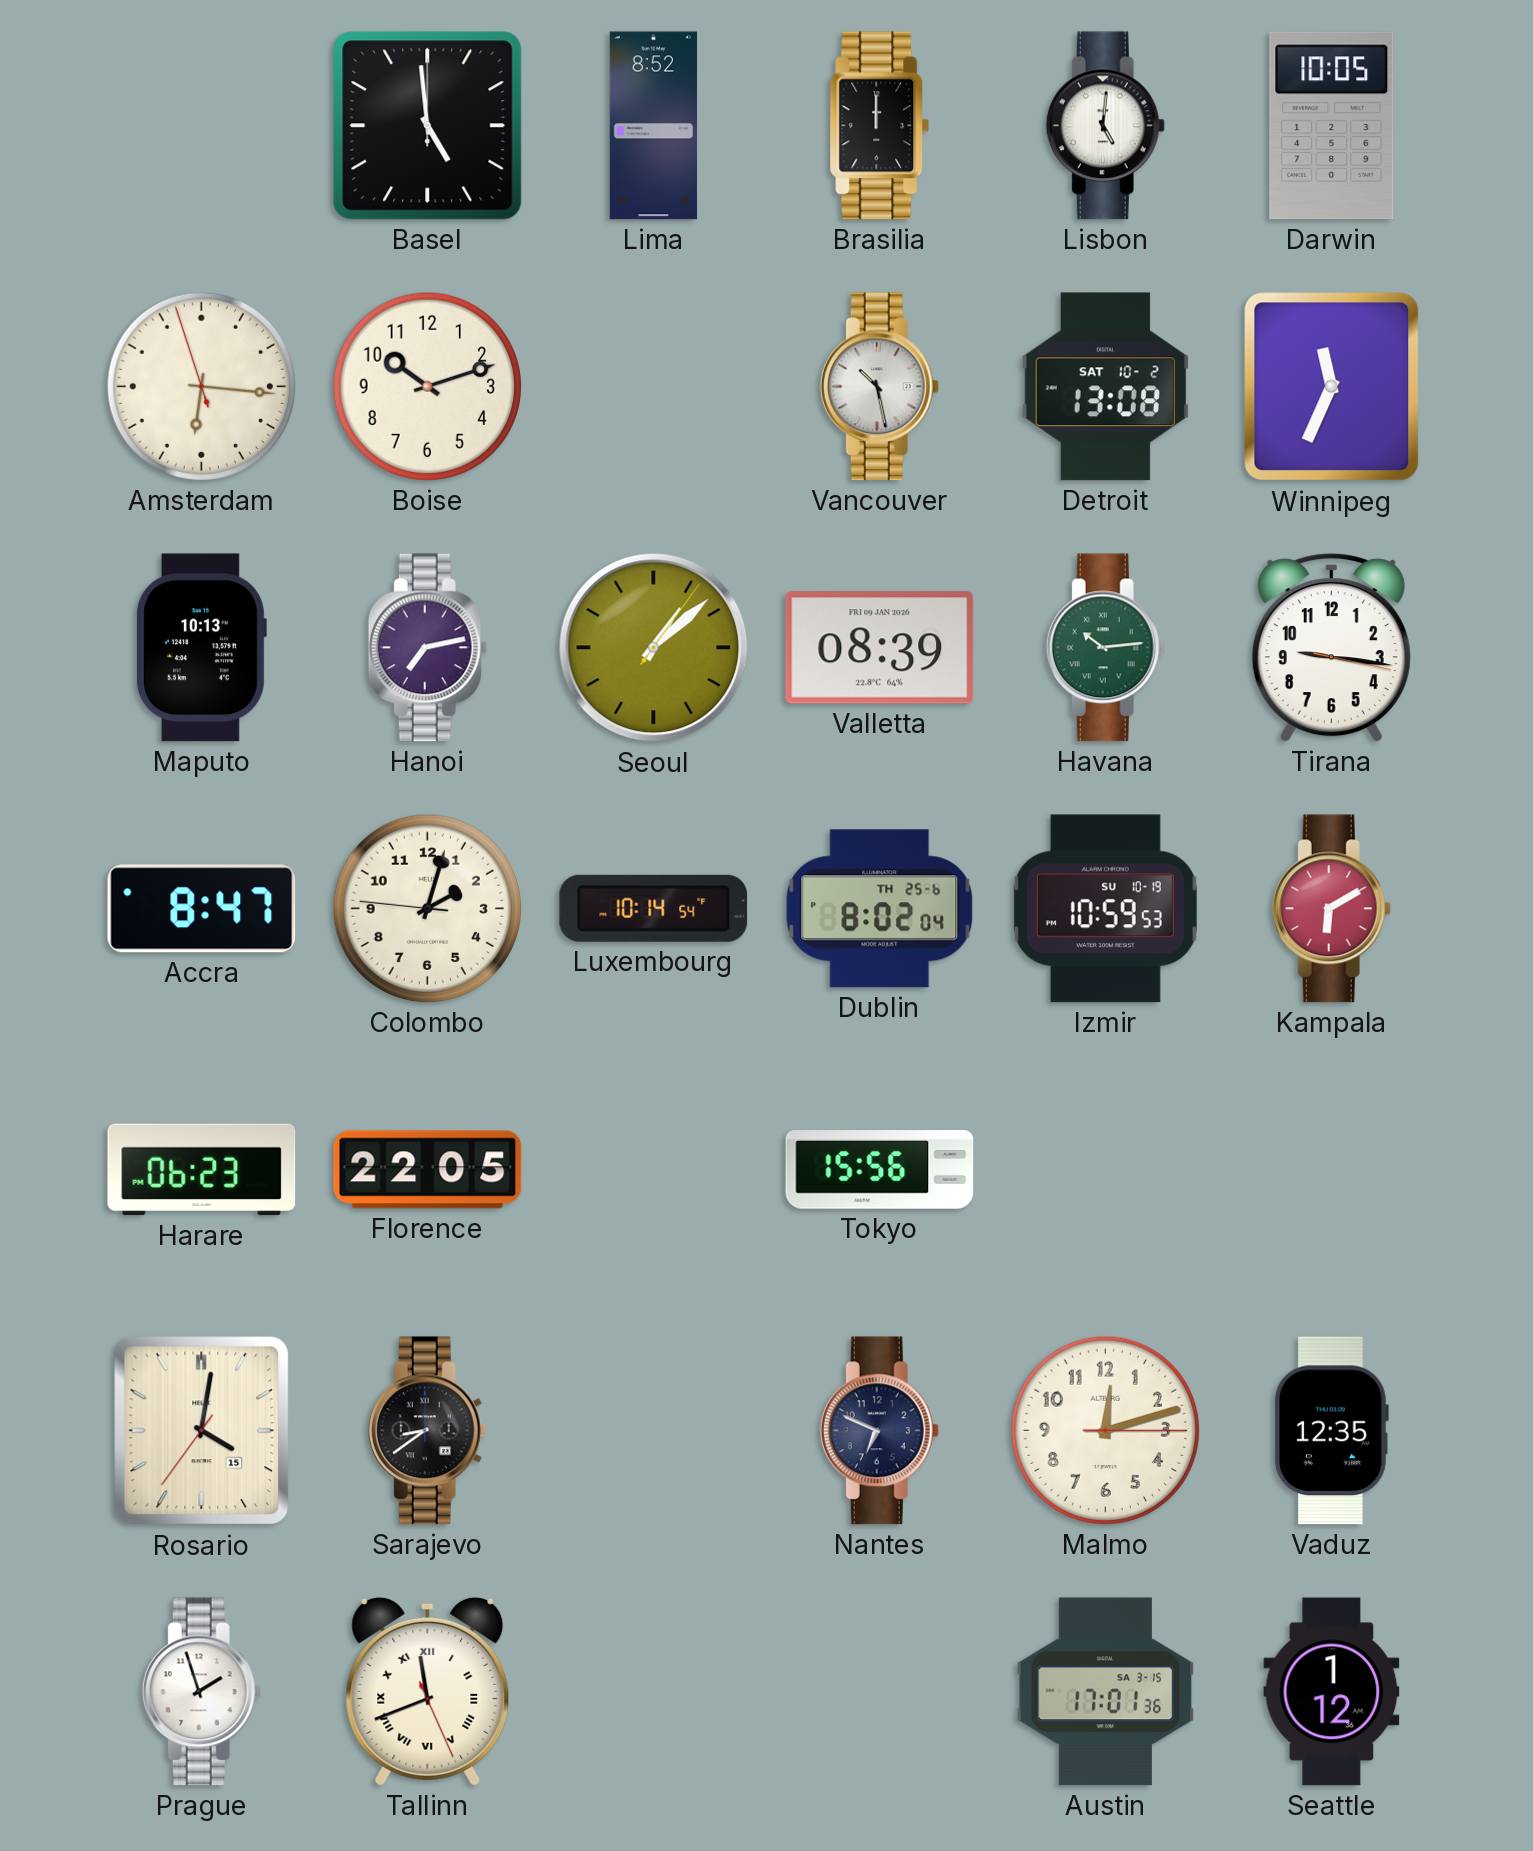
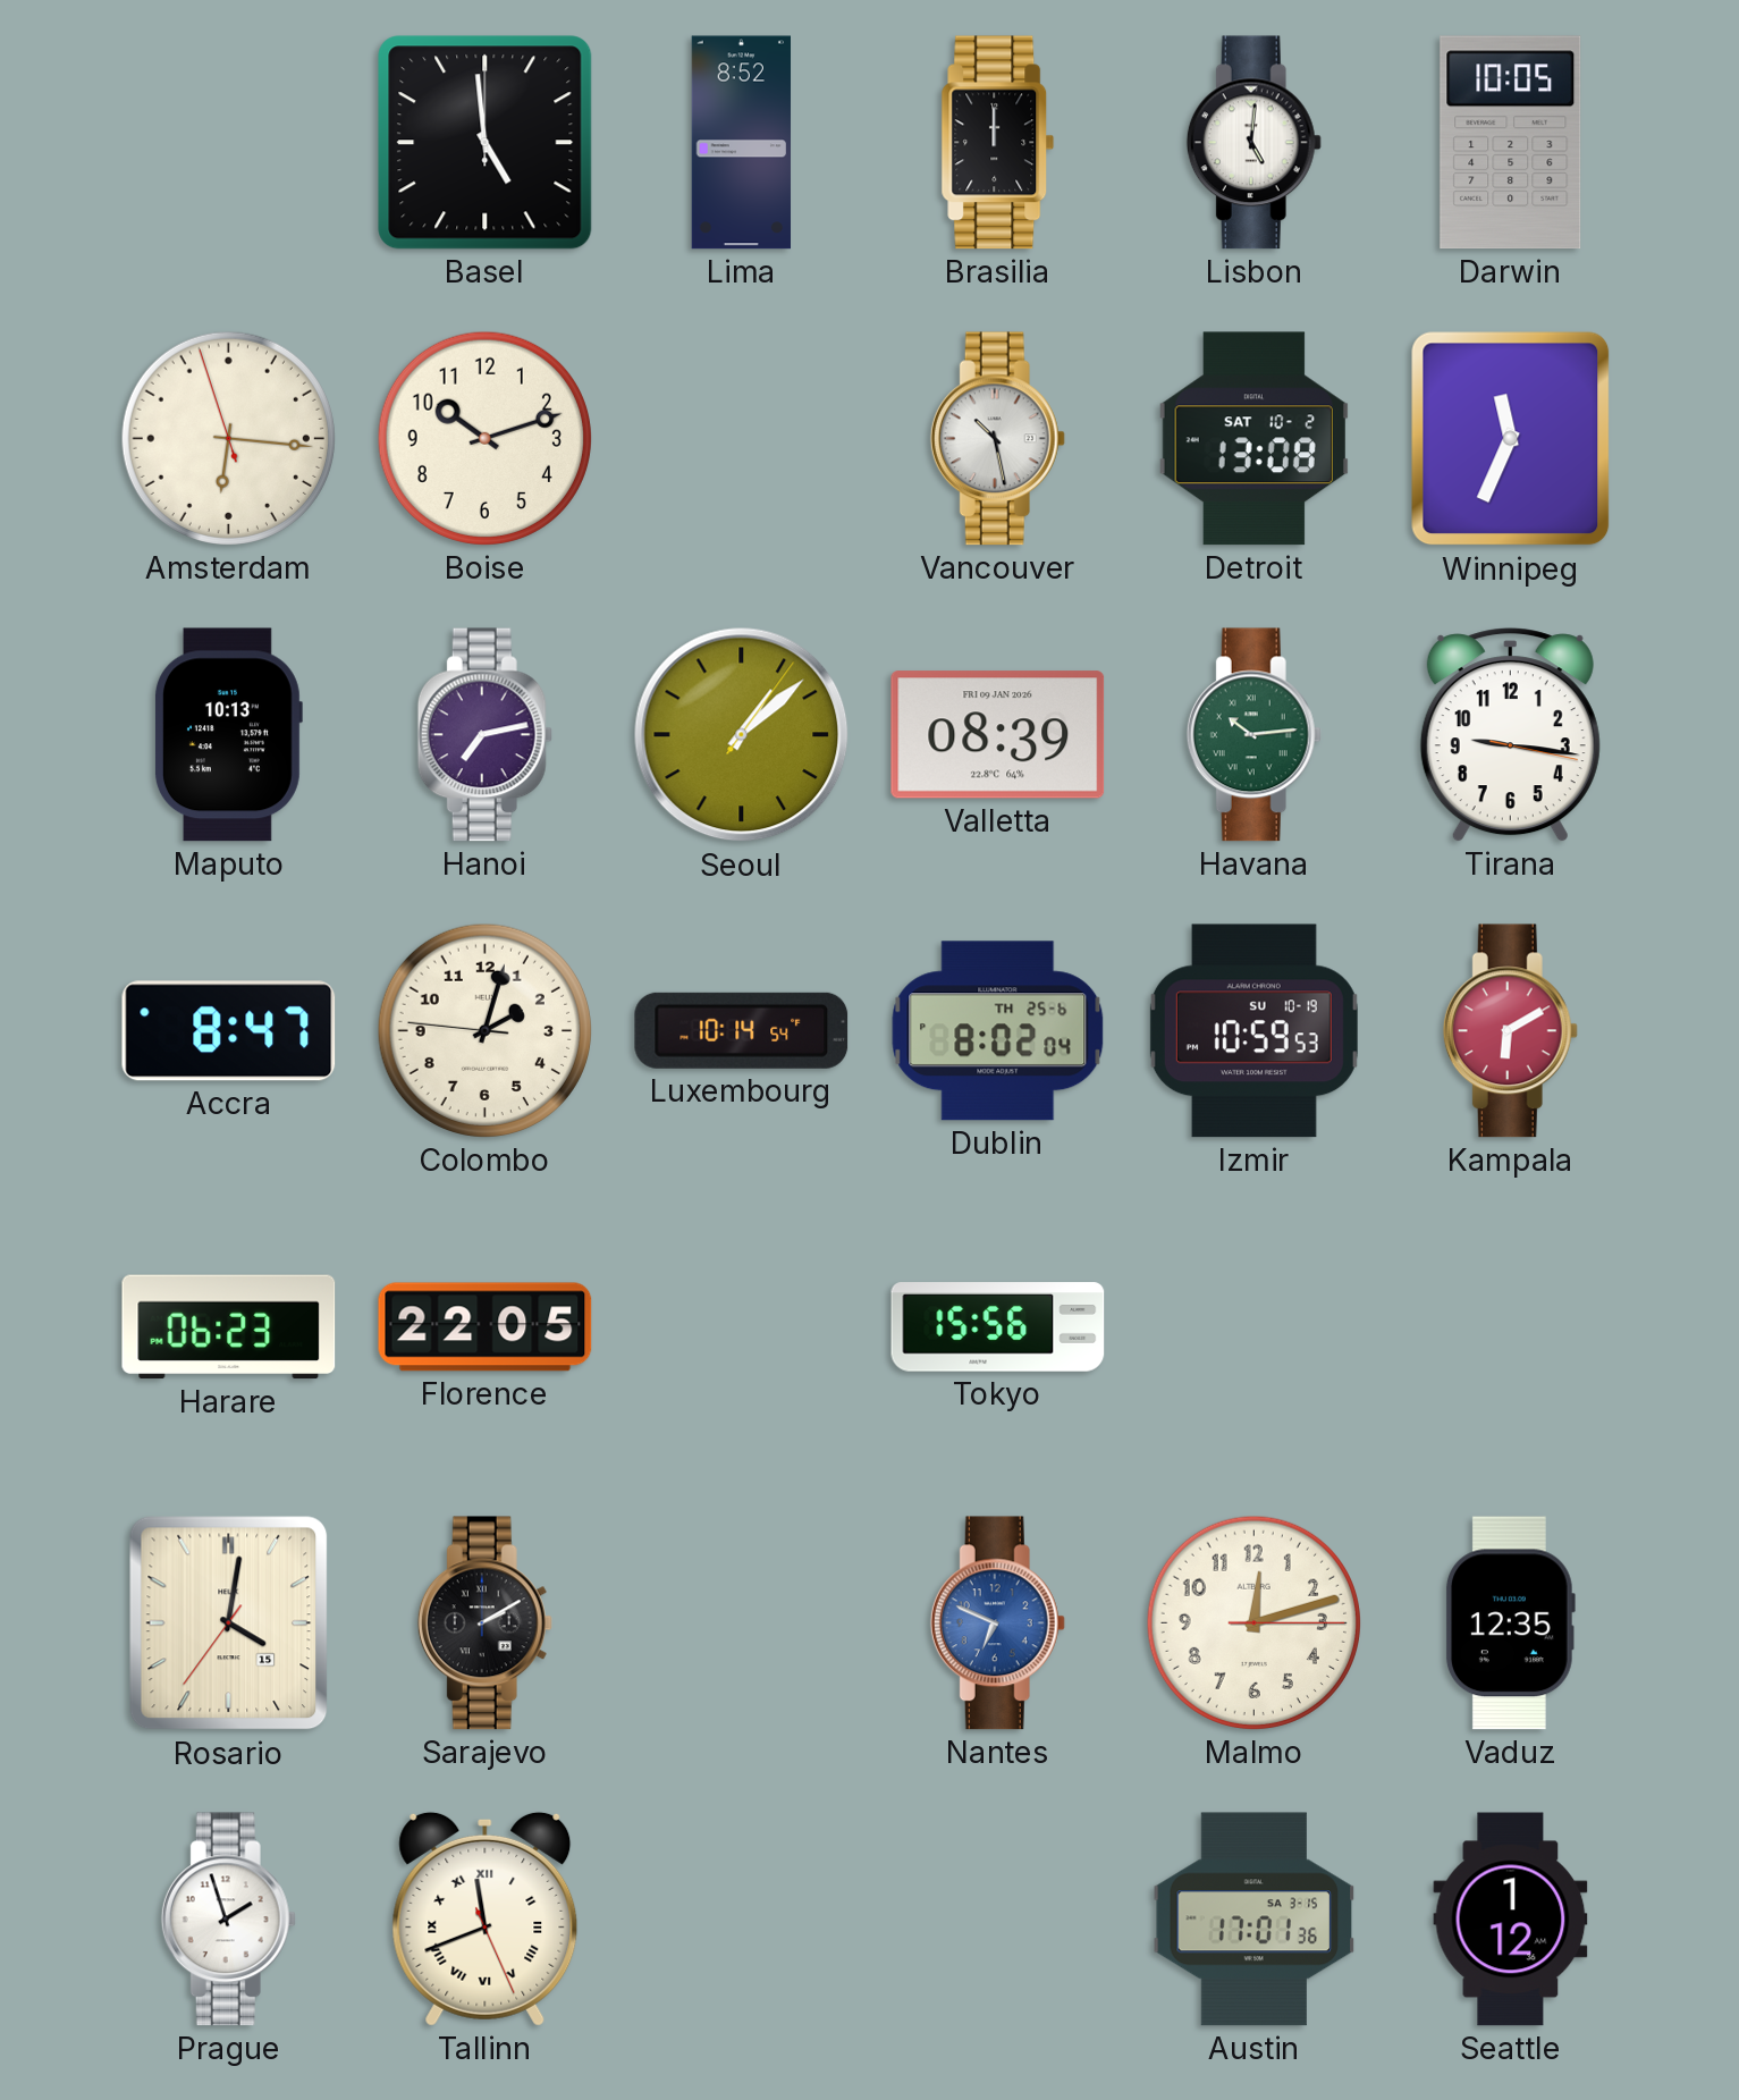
Sarajevo: 8:39 -> 2:10 (484, 1624)
Nantes dial: navy -> blue (997, 1624)
